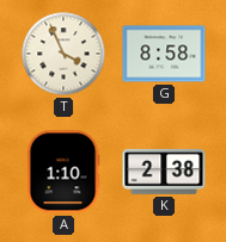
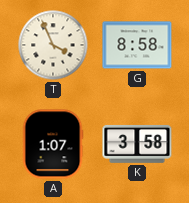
A: 1:10 -> 1:07 (53, 144)
K: 2:38 -> 3:58 (137, 144)
